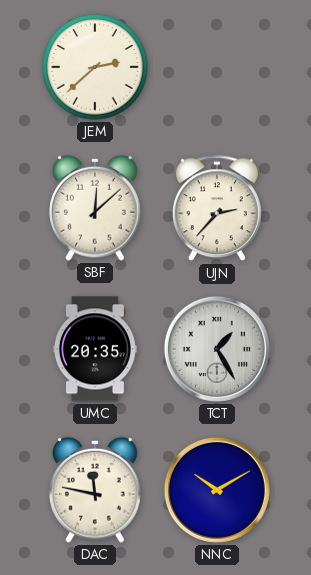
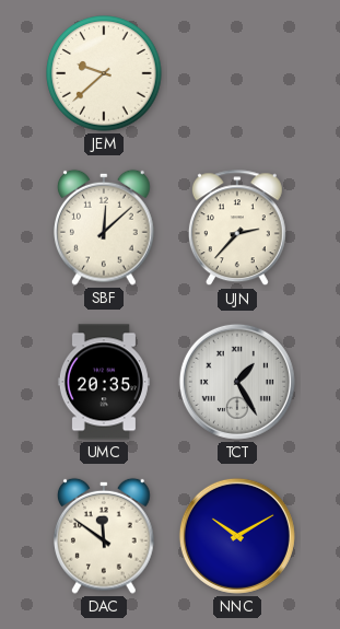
JEM: 2:38 -> 9:38 (104, 73)
DAC: 11:47 -> 11:51 (105, 536)
